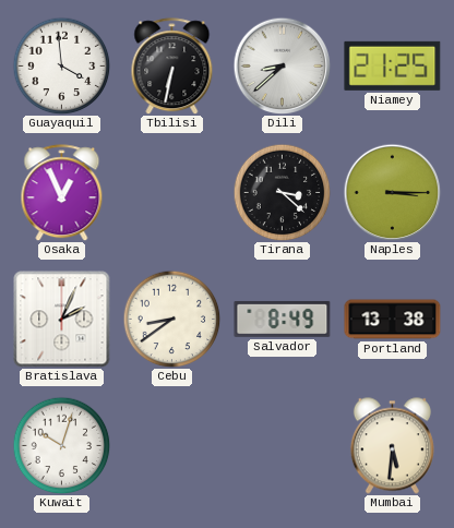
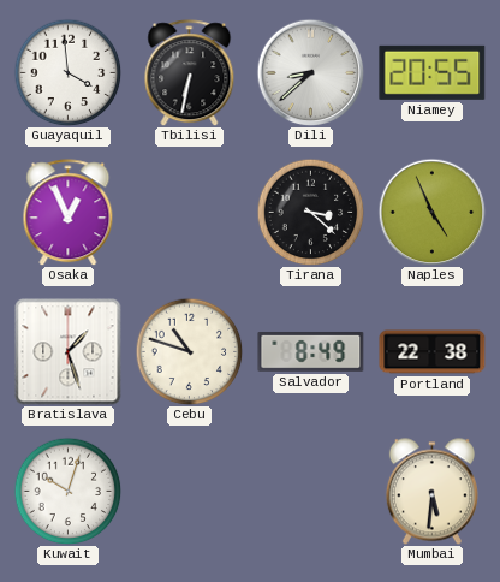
Niamey: 21:25 -> 20:55 (433, 72)
Naples: 3:15 -> 4:56 (431, 212)
Bratislava: 2:04 -> 1:27 (69, 352)
Cebu: 8:39 -> 10:48 (189, 351)
Portland: 13:38 -> 22:38 (433, 352)
